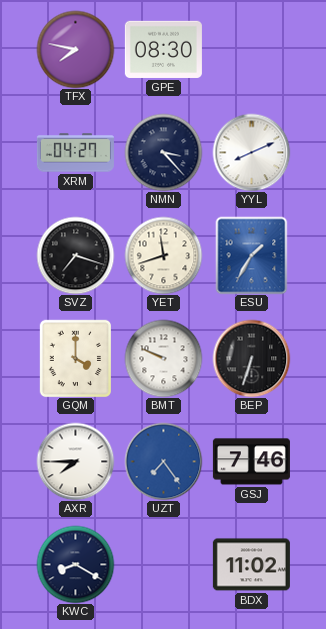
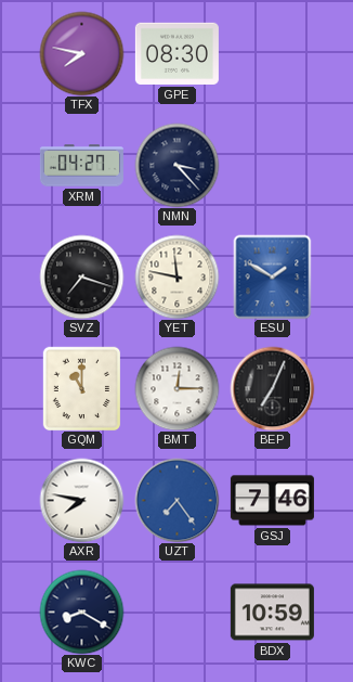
YYL: 8:11 -> none (251, 152)
YET: 11:42 -> 11:47 (176, 276)
ESU: 1:35 -> 1:50 (273, 276)
GQM: 4:00 -> 11:00 (81, 388)
BMT: 9:49 -> 12:15 (176, 388)
BEP: 6:33 -> 7:04 (272, 388)
AXR: 7:45 -> 7:47 (81, 500)
BDX: 11:02 -> 10:59 (272, 613)
